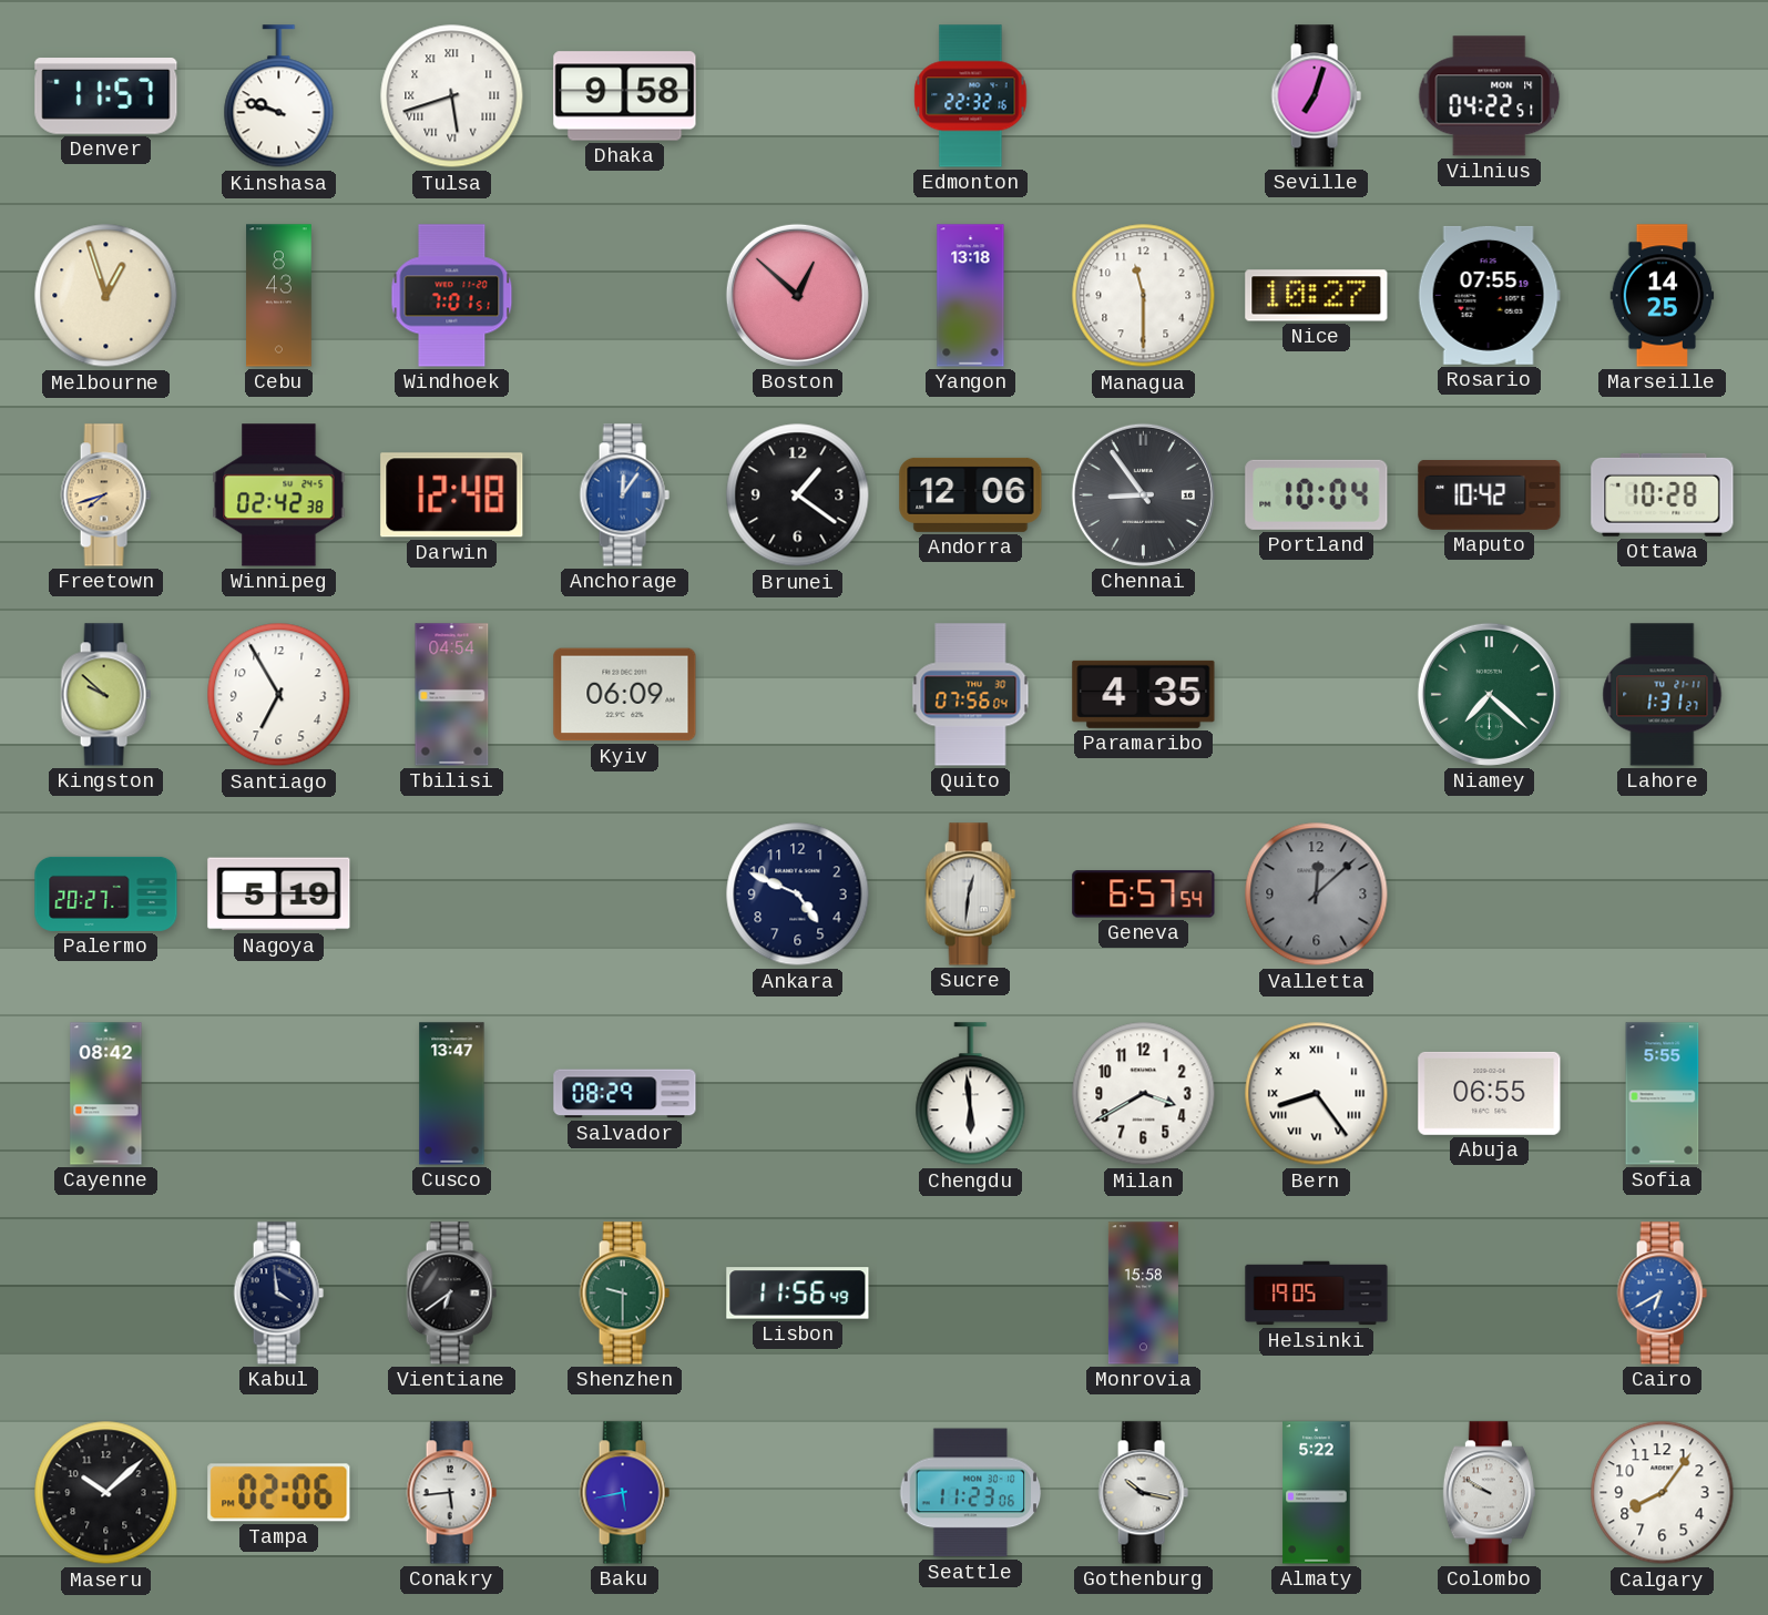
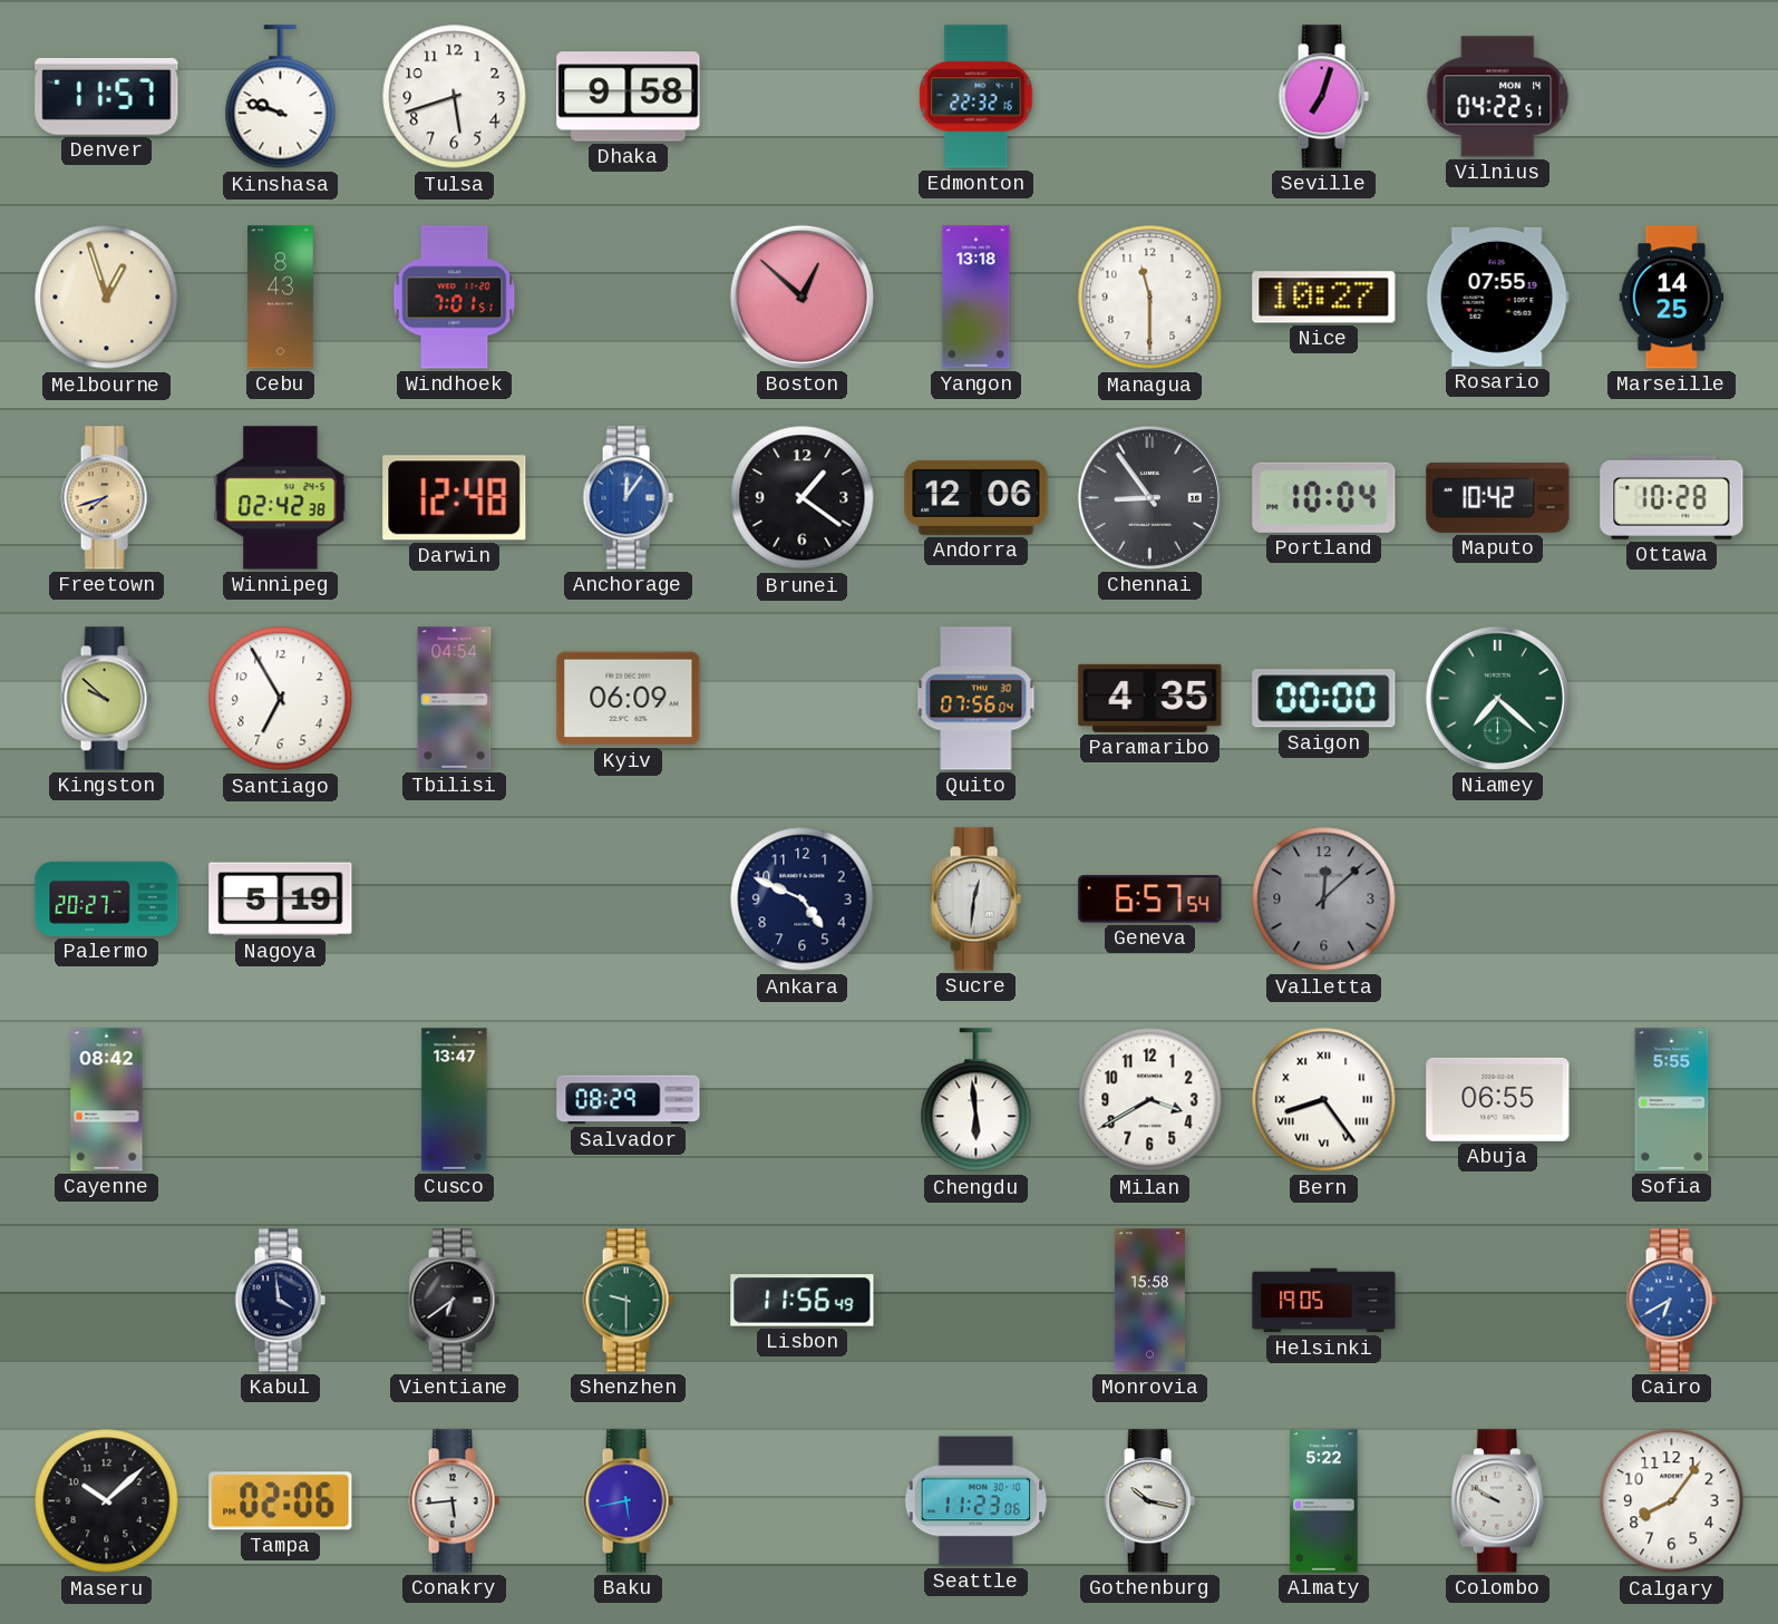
Tulsa numerals: Roman -> Arabic (455, 97)
Saigon: none -> 00:00 (1324, 699)
Lahore: 1:31 -> none (1663, 695)
